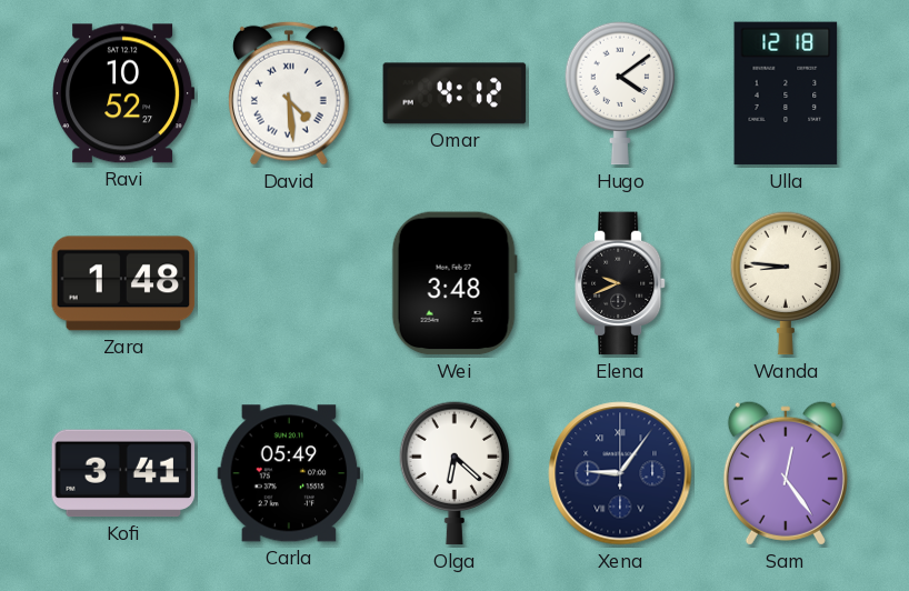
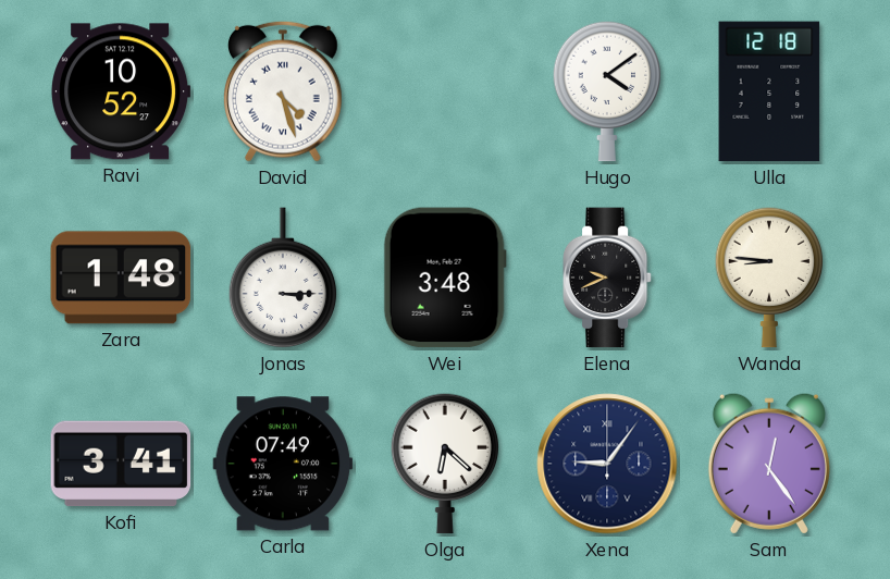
David: 4:29 -> 4:27 (283, 91)
Omar: 4:12 -> none (454, 93)
Jonas: none -> 3:15 (283, 279)
Carla: 05:49 -> 07:49 (283, 464)
